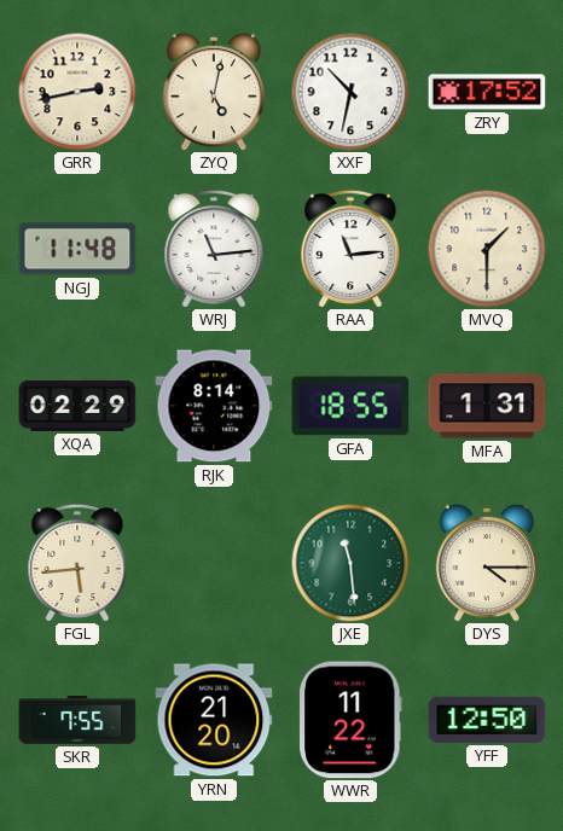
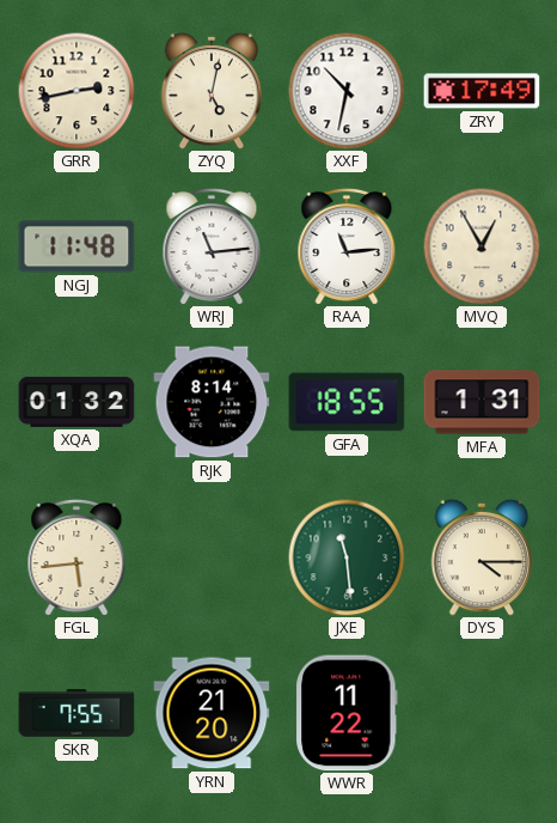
ZRY: 17:52 -> 17:49 (482, 91)
MVQ: 1:30 -> 12:55 (482, 246)
XQA: 02:29 -> 01:32 (76, 402)
YFF: 12:50 -> none (487, 720)
